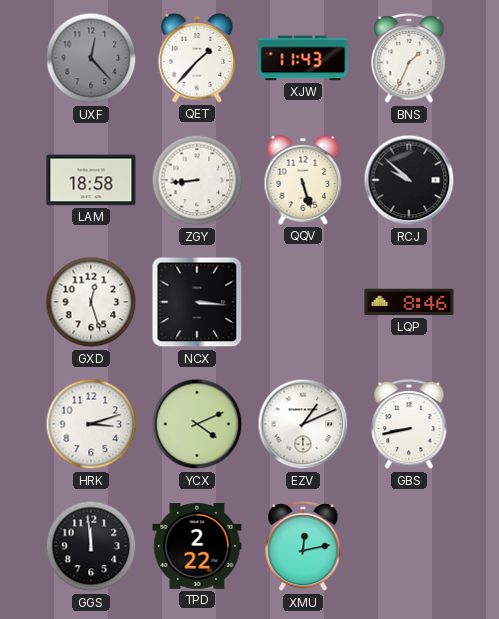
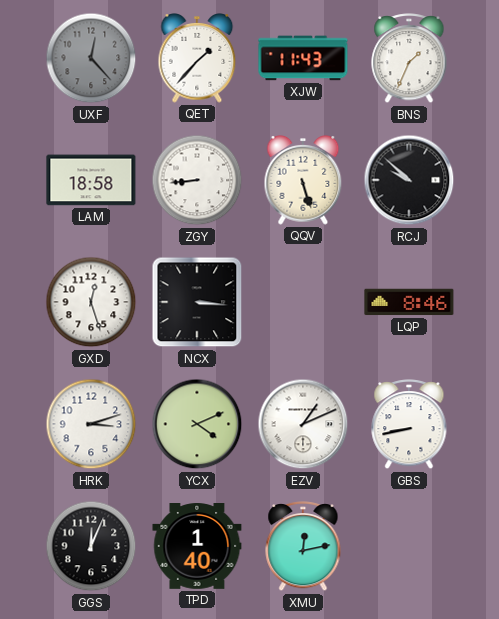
GGS: 11:59 -> 12:04 (91, 546)
TPD: 2:22 -> 1:40 (197, 547)
